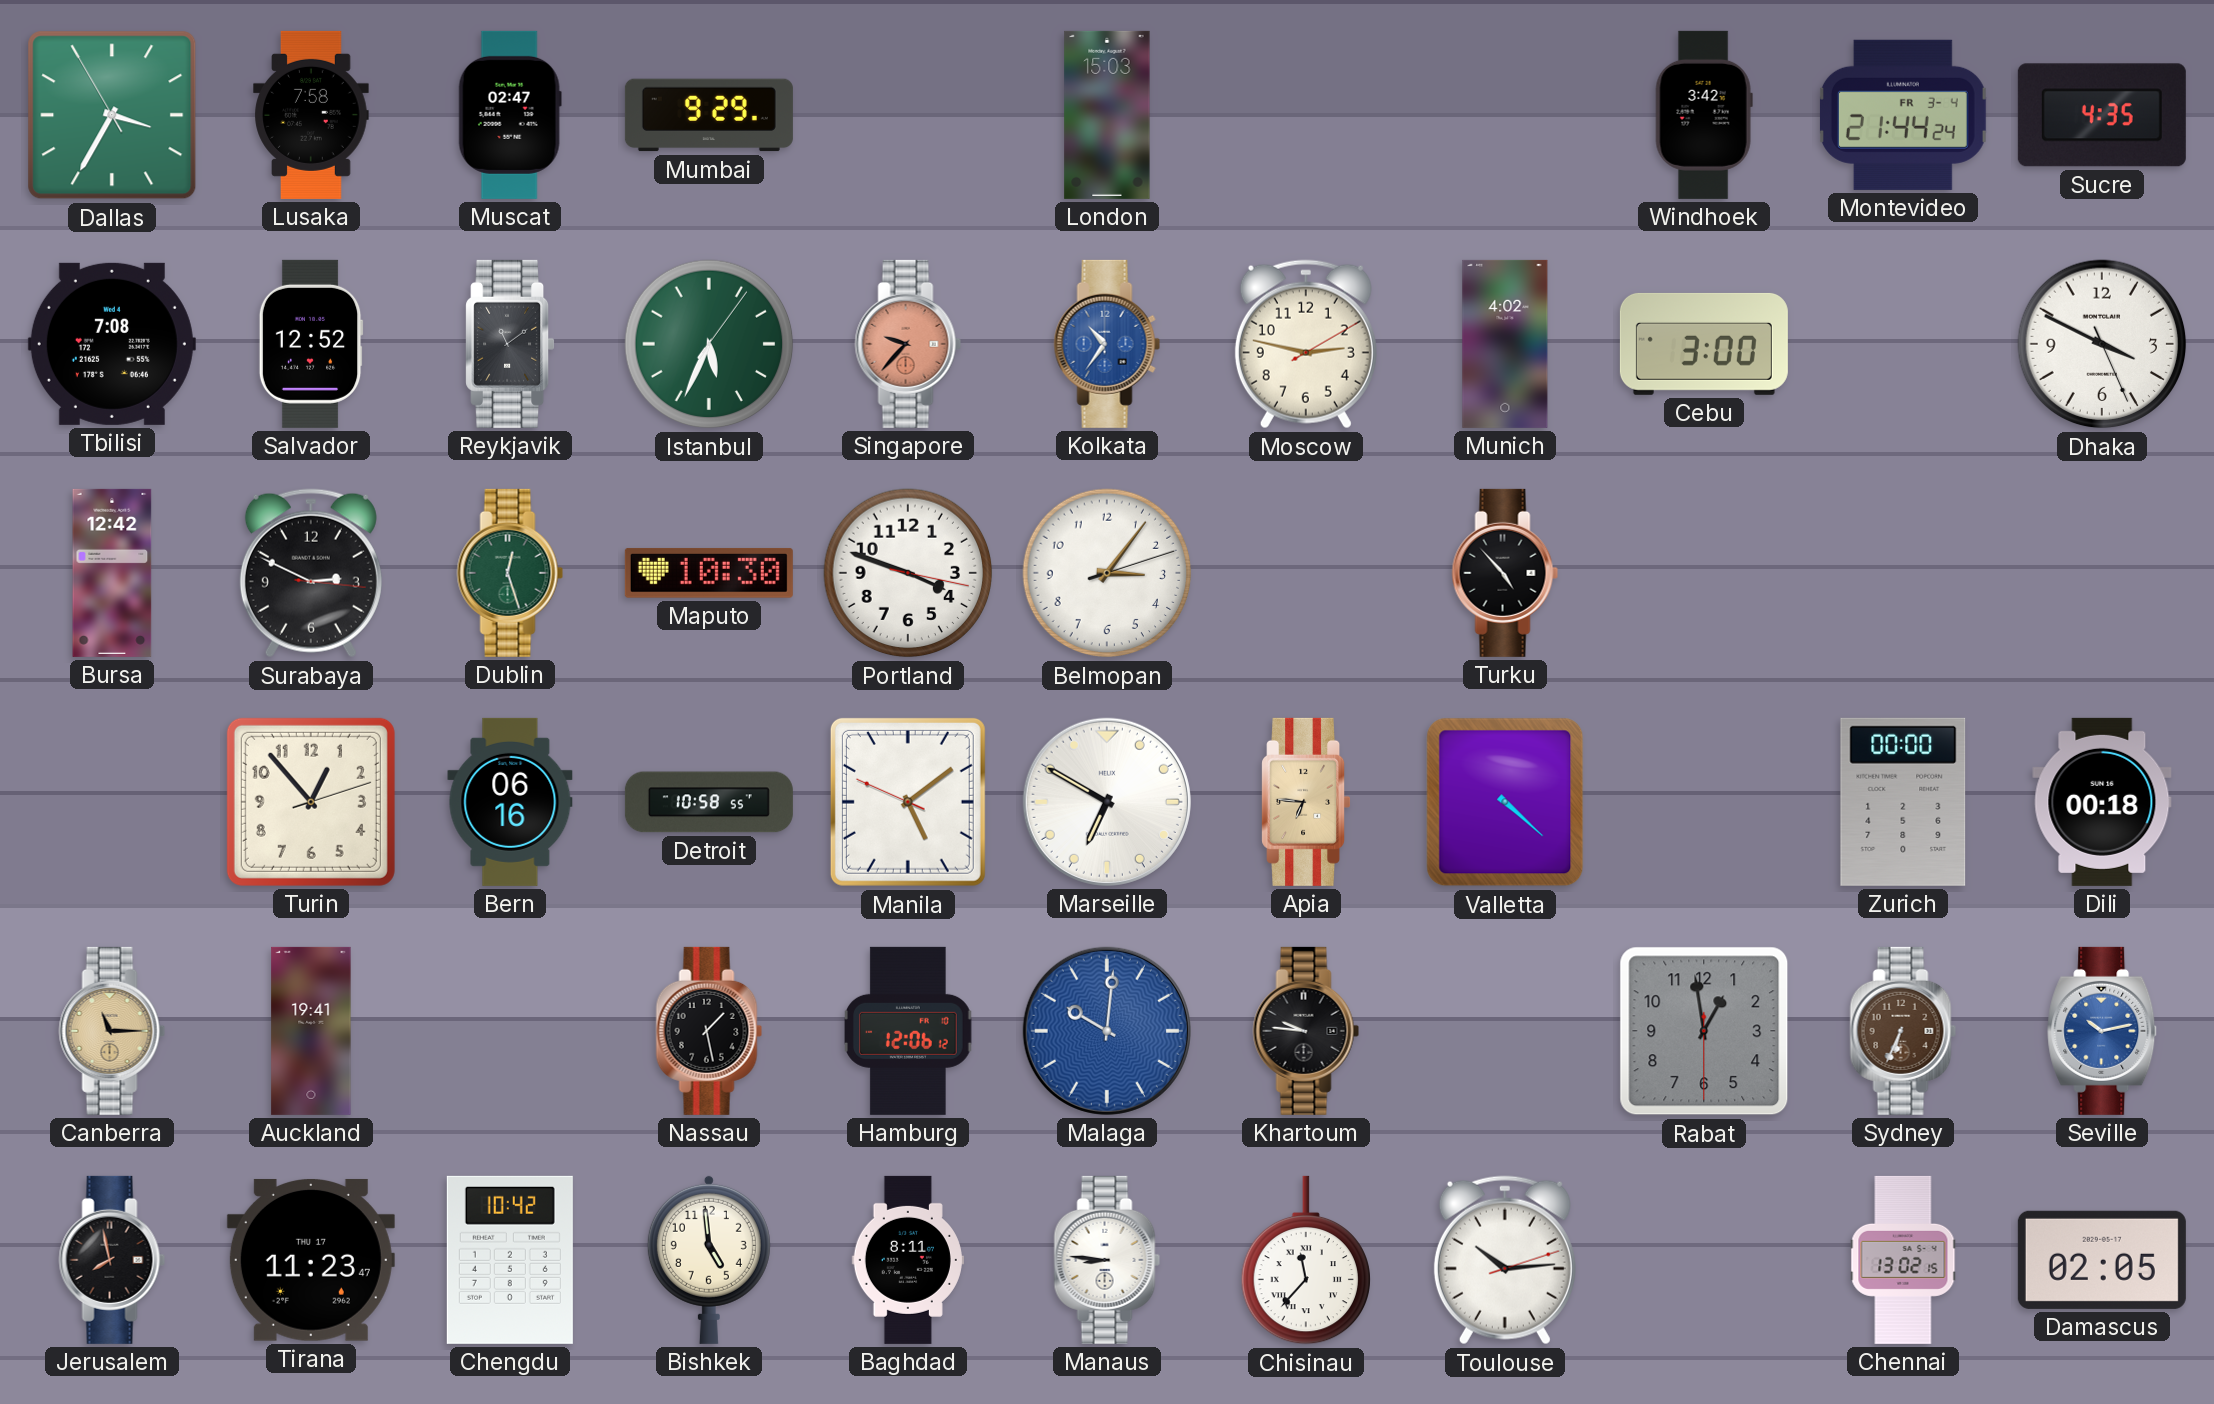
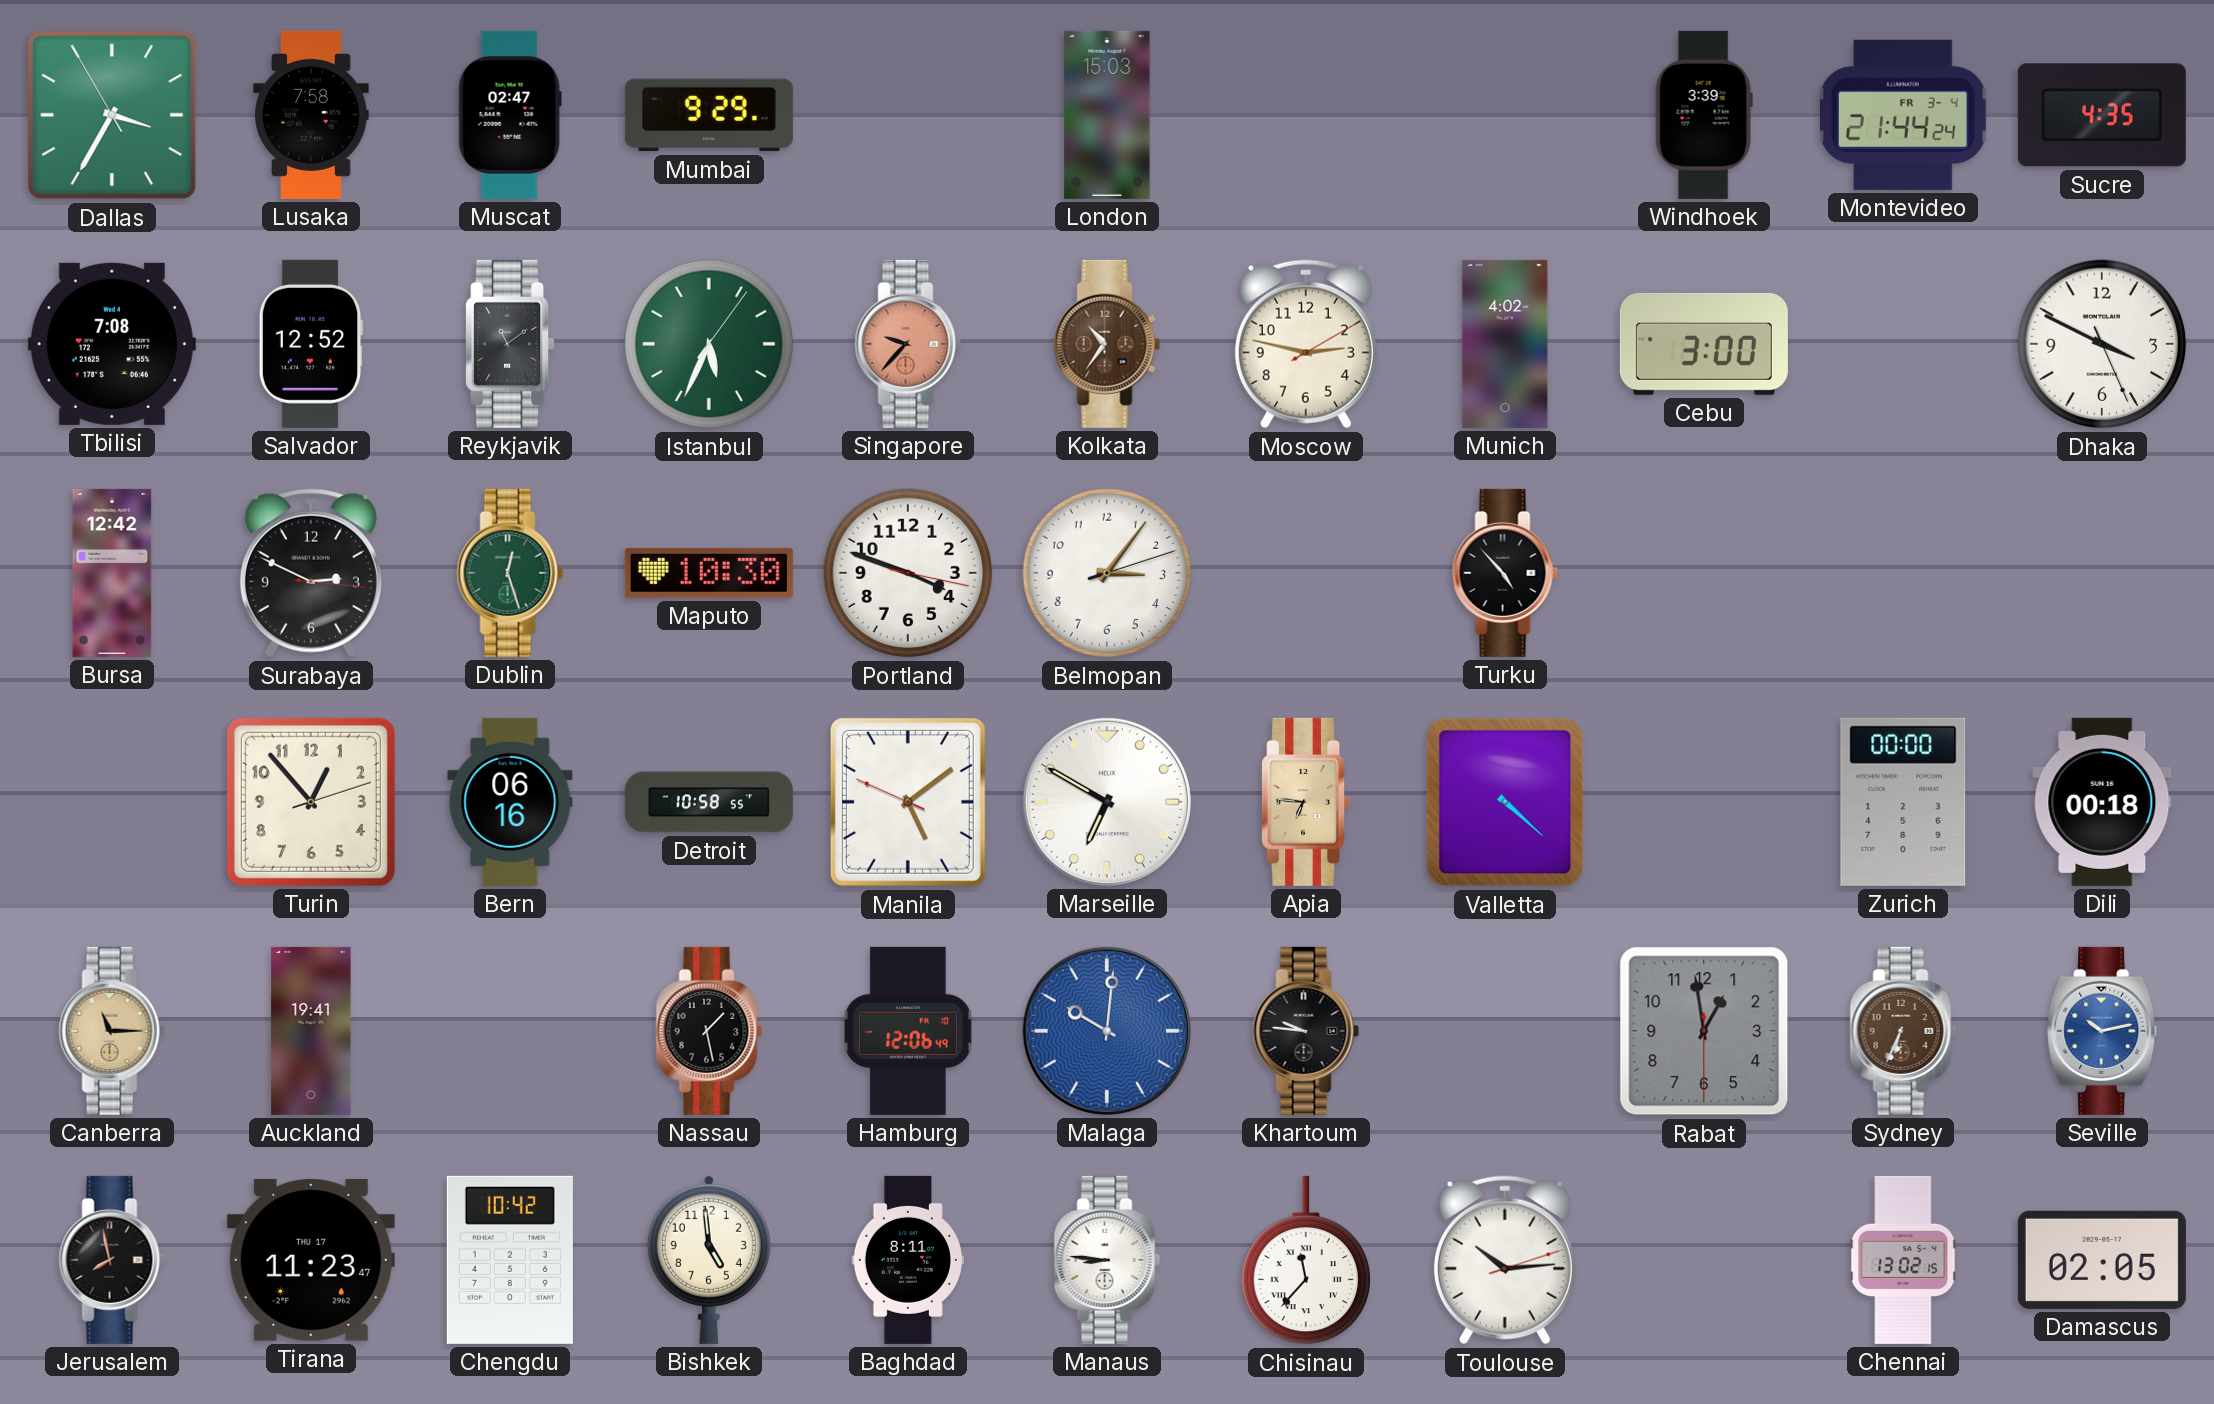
Windhoek: 3:42 -> 3:39 (1704, 115)
Kolkata dial: blue -> brown (1107, 344)
Hamburg: 12:06:12 -> 12:06:49 (909, 1031)
